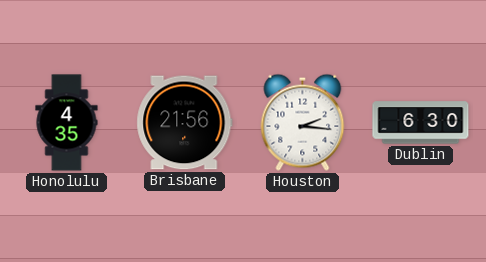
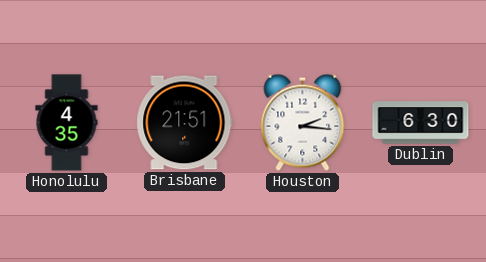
Brisbane: 21:56 -> 21:51 (185, 123)
